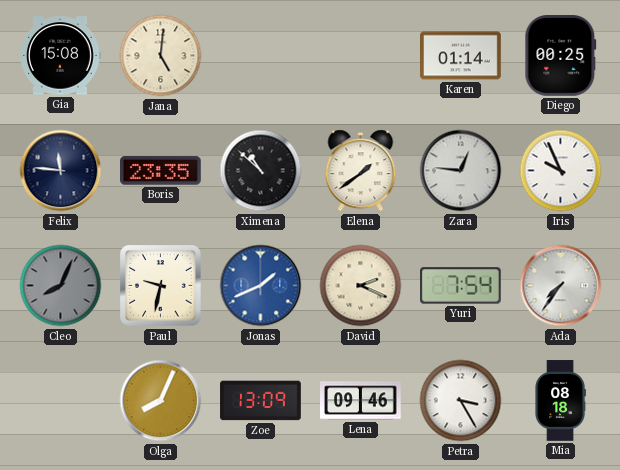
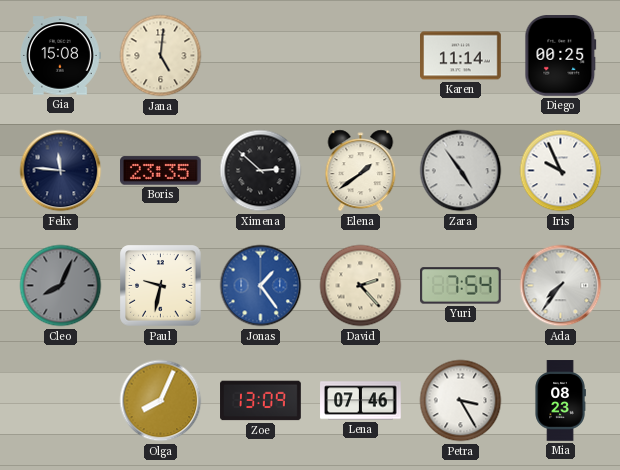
Karen: 01:14 -> 11:14 (461, 56)
Ximena: 10:52 -> 2:52 (261, 171)
Zara: 12:46 -> 4:54 (461, 171)
Jonas: 1:41 -> 1:24 (261, 286)
David: 2:19 -> 2:23 (361, 286)
Lena: 09:46 -> 07:46 (361, 401)
Mia: 08:18 -> 08:23 (560, 401)
